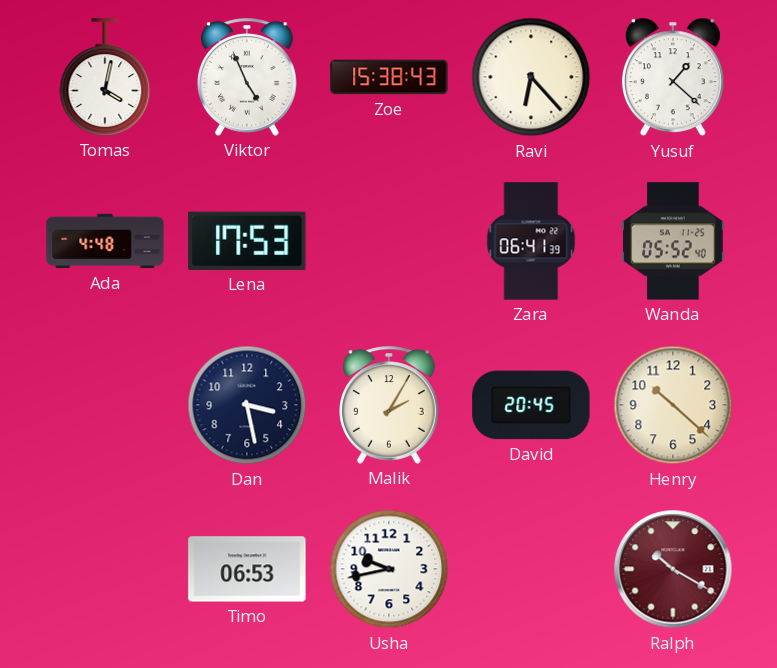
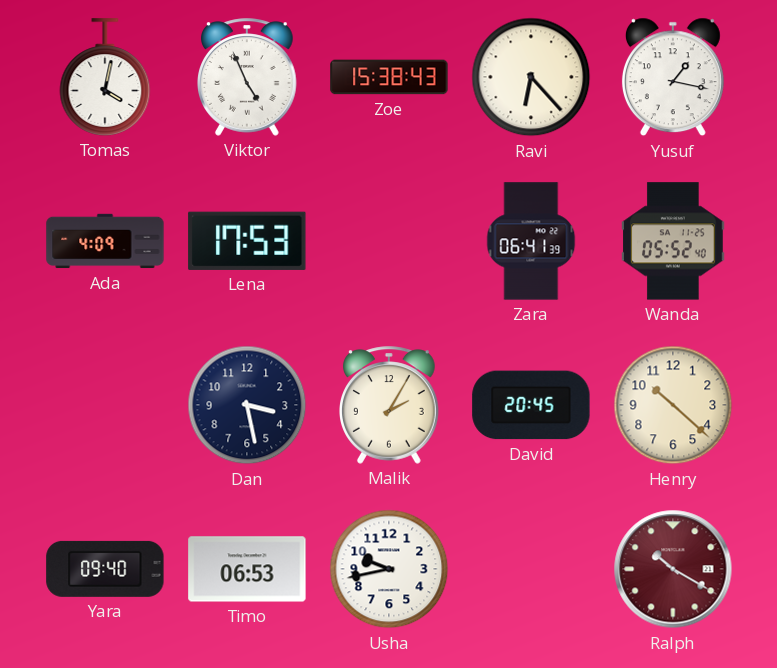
Yusuf: 1:22 -> 1:17 (673, 77)
Ada: 4:48 -> 4:09 (105, 241)
Yara: none -> 09:40 (105, 569)
